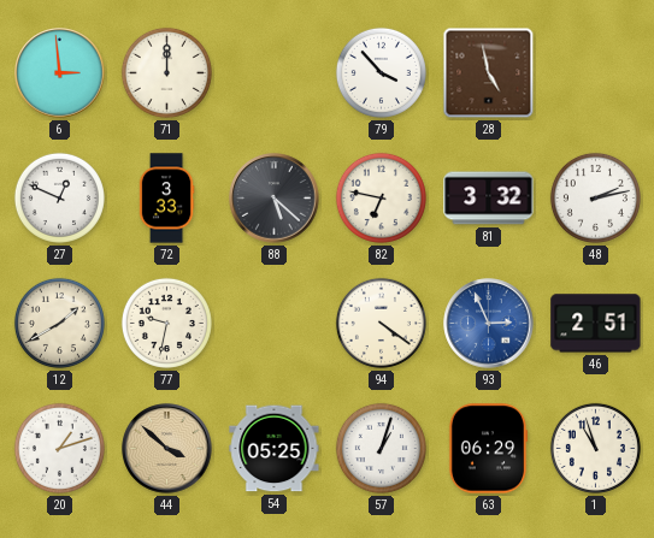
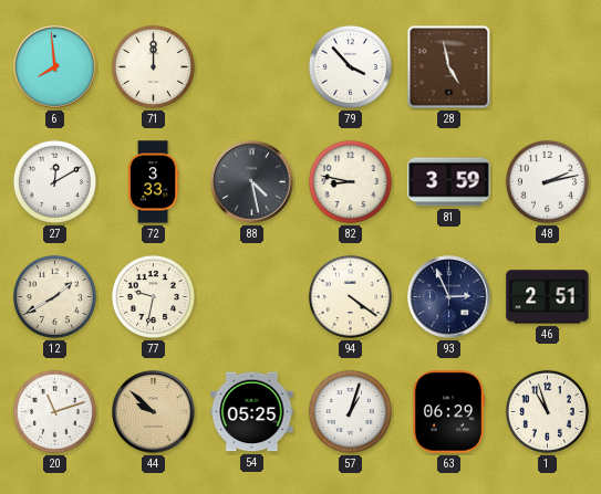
6: 2:59 -> 7:59 (55, 67)
27: 12:49 -> 12:10 (54, 181)
88: 5:22 -> 4:28 (252, 182)
82: 6:47 -> 8:47 (350, 181)
81: 3:32 -> 3:59 (449, 182)
93 dial: blue -> navy (449, 297)
20: 1:12 -> 11:12 (54, 411)
44: 3:52 -> 9:52 (154, 412)
